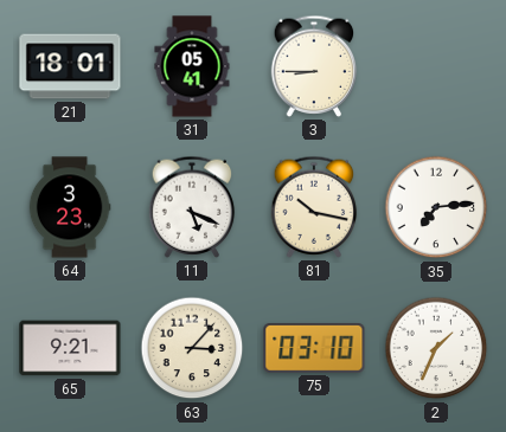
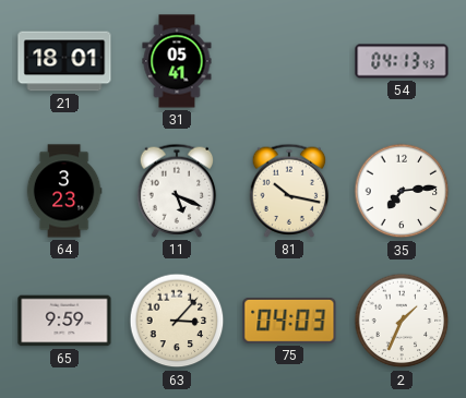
3: 8:45 -> none (314, 66)
54: none -> 04:13 (402, 61)
65: 9:21 -> 9:59 (64, 321)
75: 03:10 -> 04:03 (289, 322)
